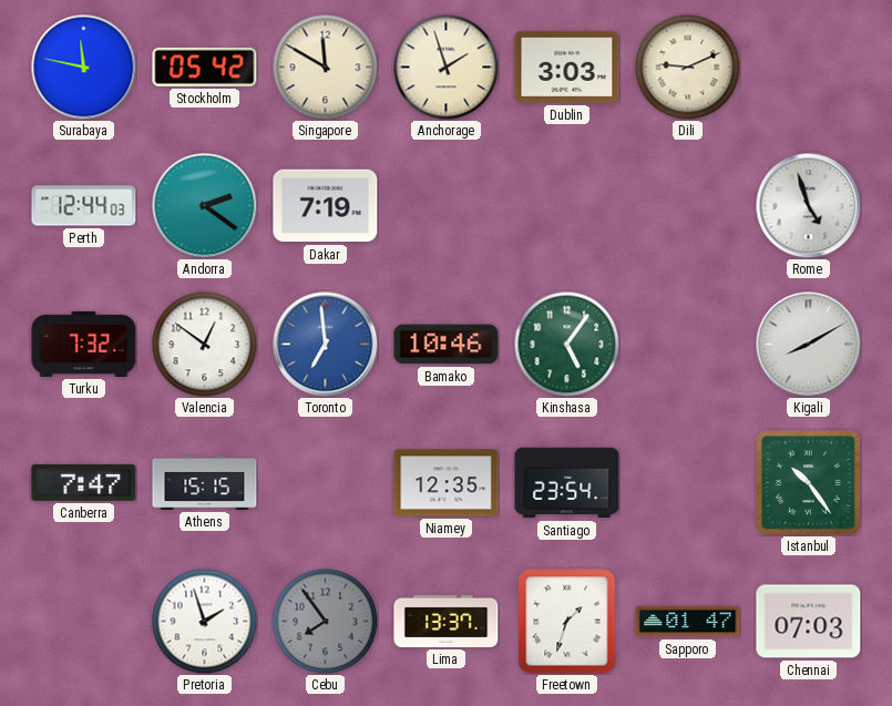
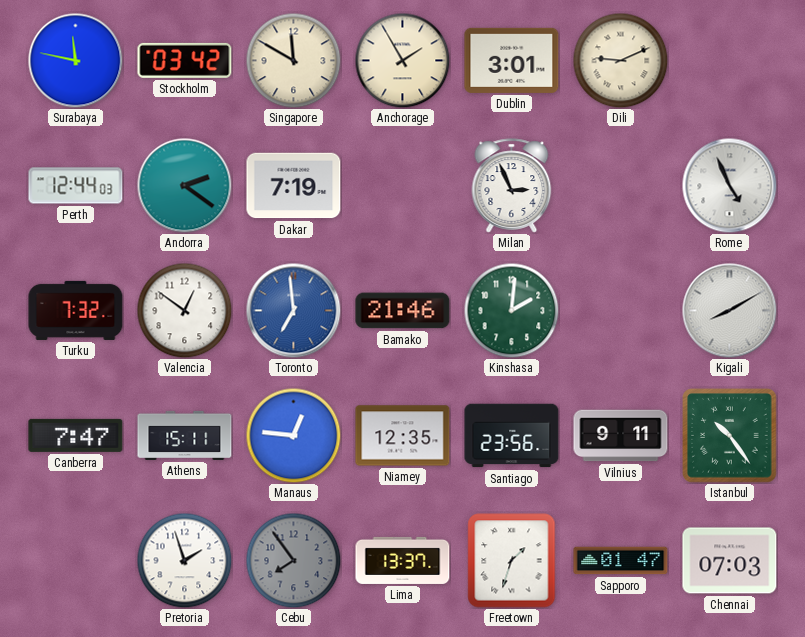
Stockholm: 05:42 -> 03:42 (185, 60)
Anchorage: 1:57 -> 1:55 (402, 60)
Dublin: 3:03 -> 3:01 (512, 60)
Milan: none -> 2:56 (512, 186)
Rome: 4:57 -> 4:56 (729, 185)
Bamako: 10:46 -> 21:46 (403, 311)
Kinshasa: 5:06 -> 2:01 (511, 310)
Athens: 15:15 -> 15:11 (185, 435)
Manaus: none -> 12:46 (293, 435)
Santiago: 23:54 -> 23:56 (512, 436)
Vilnius: none -> 9:11 (621, 436)
